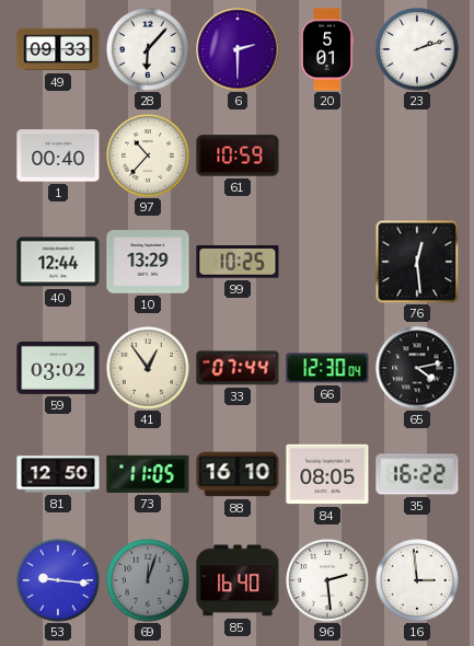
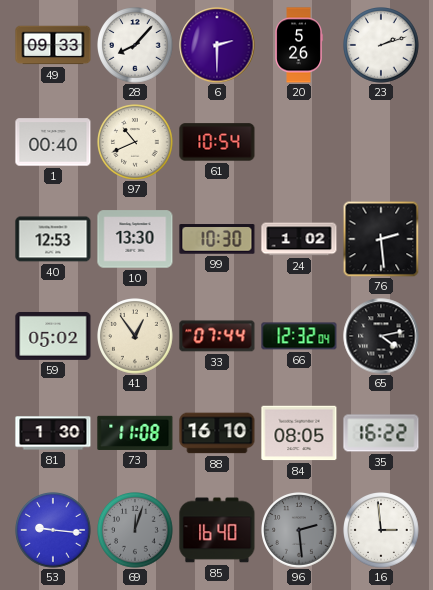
28: 6:07 -> 8:07 (135, 45)
20: 5:01 -> 5:26 (298, 45)
97: 10:37 -> 10:41 (135, 142)
61: 10:59 -> 10:54 (217, 142)
40: 12:44 -> 12:53 (53, 239)
10: 13:29 -> 13:30 (135, 239)
99: 10:25 -> 10:30 (217, 239)
24: none -> 1:02 (299, 239)
76: 12:29 -> 2:29 (381, 239)
59: 03:02 -> 05:02 (53, 336)
66: 12:30 -> 12:32 (299, 336)
81: 12:50 -> 1:30 (53, 433)
73: 11:05 -> 11:08 (135, 433)
96 dial: white -> grey (299, 530)
